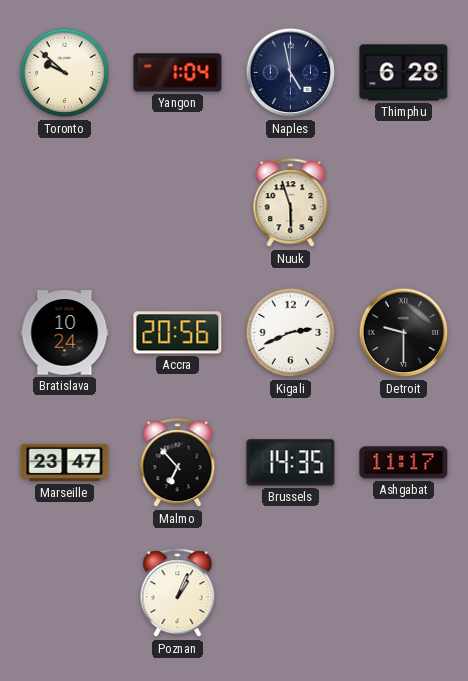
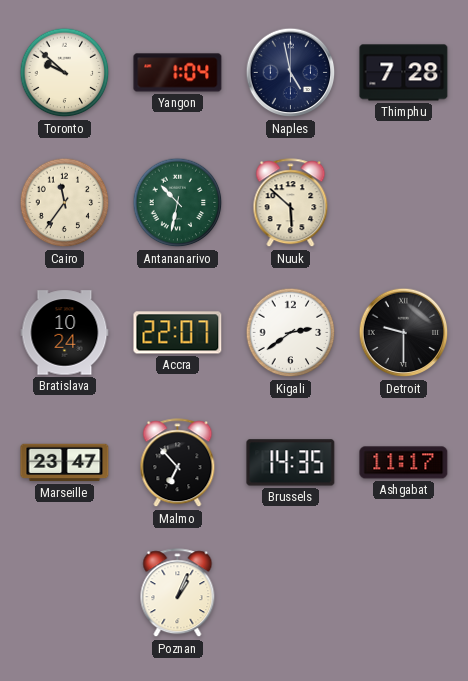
Thimphu: 6:28 -> 7:28 (404, 73)
Cairo: none -> 11:36 (65, 203)
Antananarivo: none -> 10:32 (178, 203)
Nuuk: 5:57 -> 5:52 (291, 203)
Accra: 20:56 -> 22:07 (178, 333)
Kigali: 2:41 -> 2:39 (291, 333)
